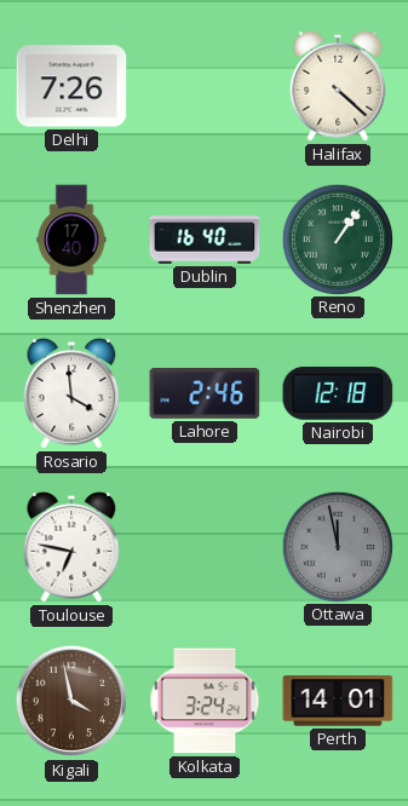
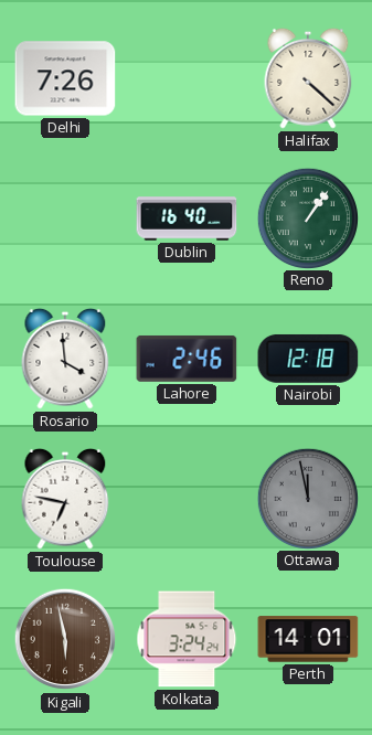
Shenzhen: 17:40 -> none (71, 240)
Kigali: 3:58 -> 5:58 (65, 639)
